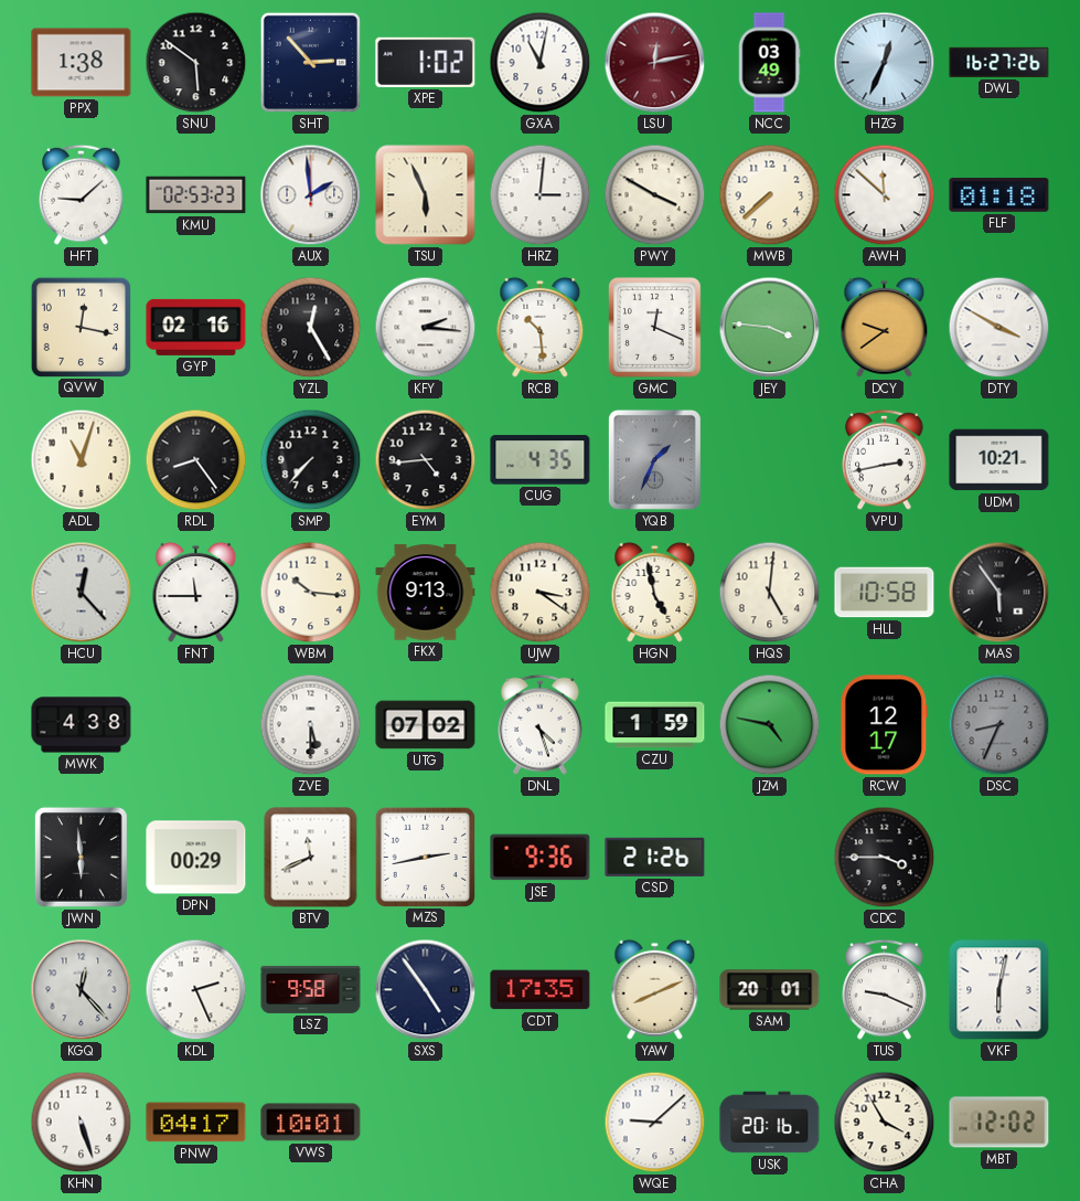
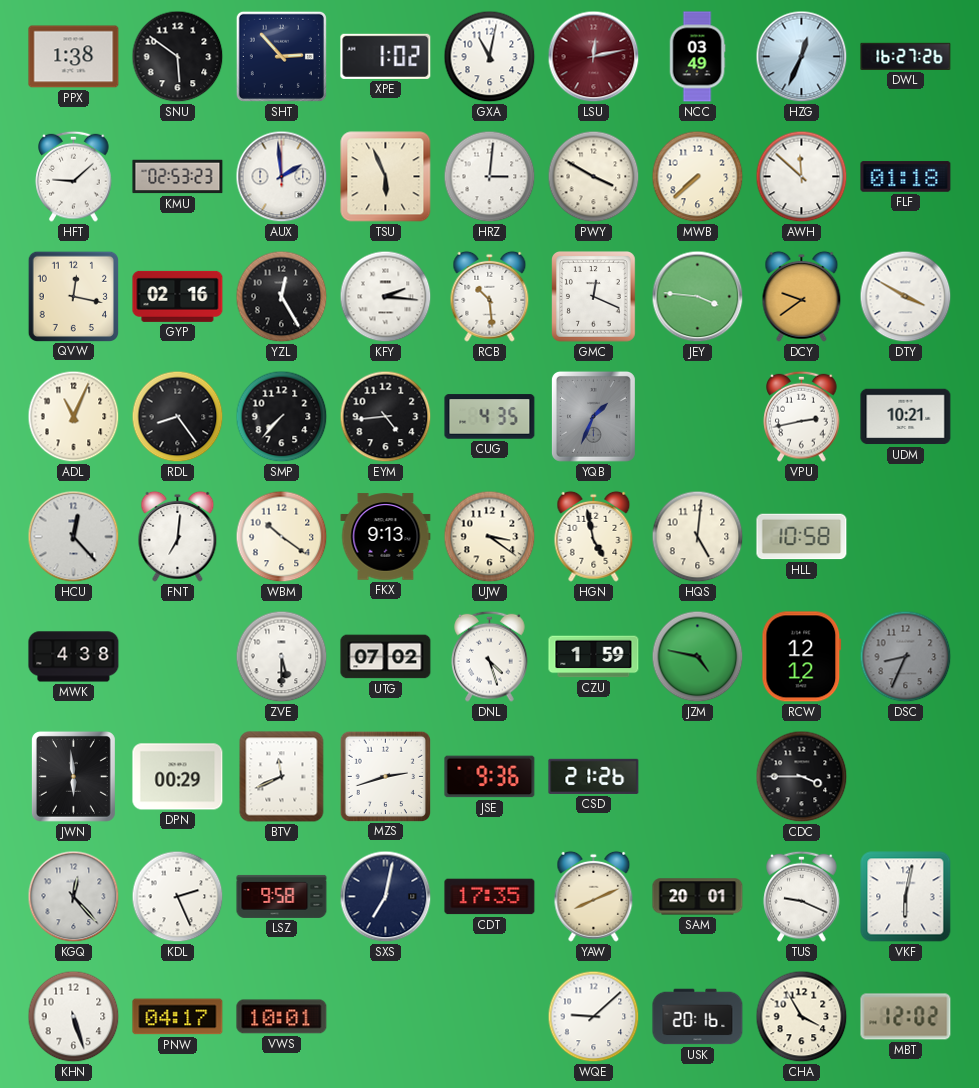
ADL: 11:03 -> 11:04 (74, 417)
FNT: 11:45 -> 7:01 (178, 536)
WBM: 10:16 -> 10:21 (282, 537)
MAS: 5:54 -> none (999, 593)
RCW: 12:17 -> 12:12 (802, 657)
MZS: 2:43 -> 2:42 (385, 776)
SXS: 4:54 -> 7:02 (386, 897)
